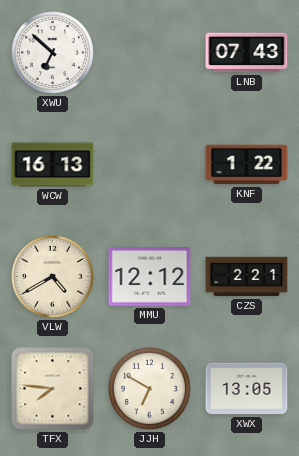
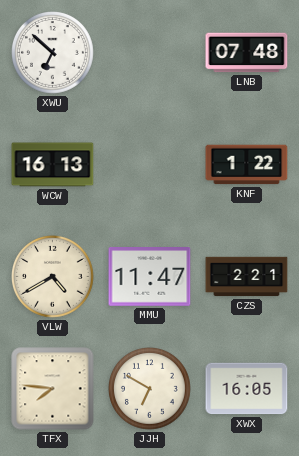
LNB: 07:43 -> 07:48 (247, 53)
MMU: 12:12 -> 11:47 (150, 277)
XWX: 13:05 -> 16:05 (247, 389)
